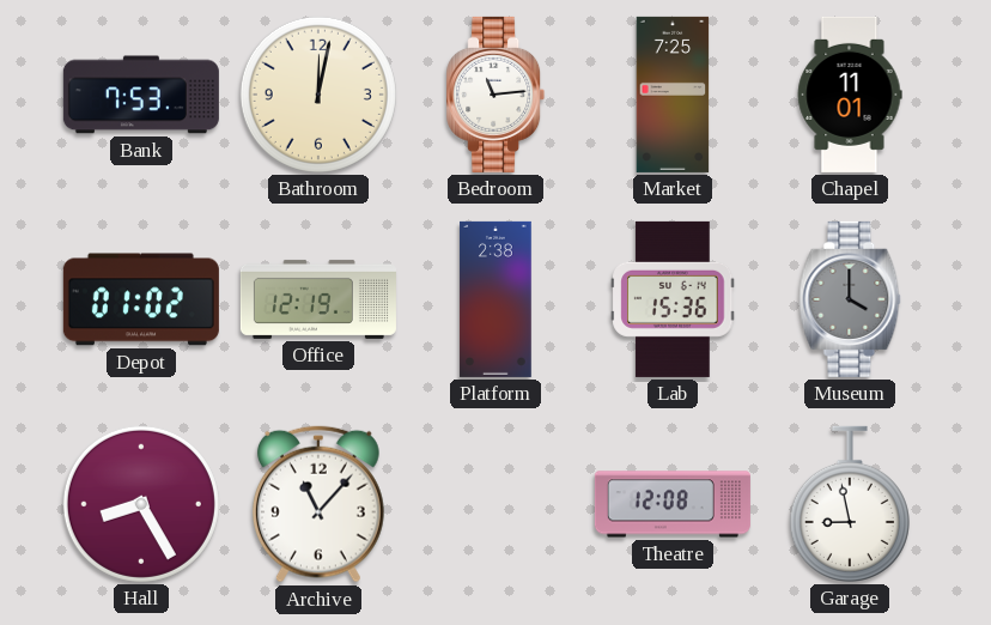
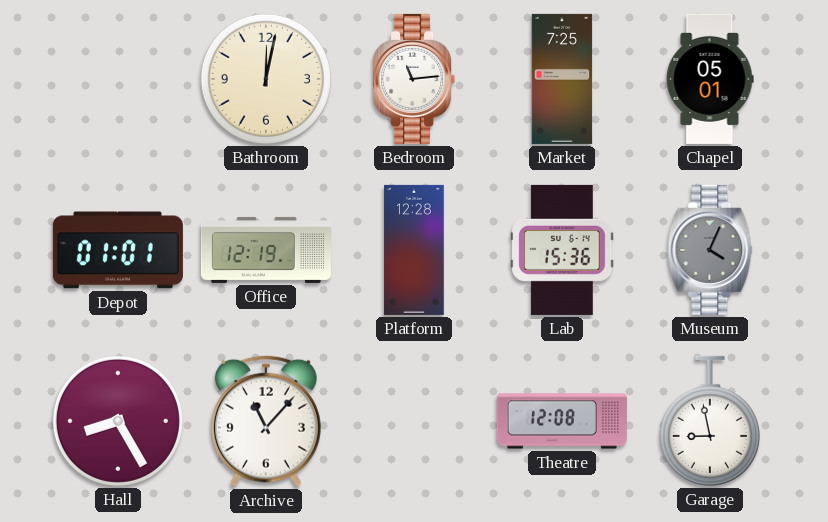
Bank: 7:53 -> none (141, 95)
Chapel: 11:01 -> 05:01 (710, 79)
Depot: 01:02 -> 01:01 (118, 250)
Platform: 2:38 -> 12:28 (414, 250)
Museum: 4:00 -> 4:04 (710, 250)
